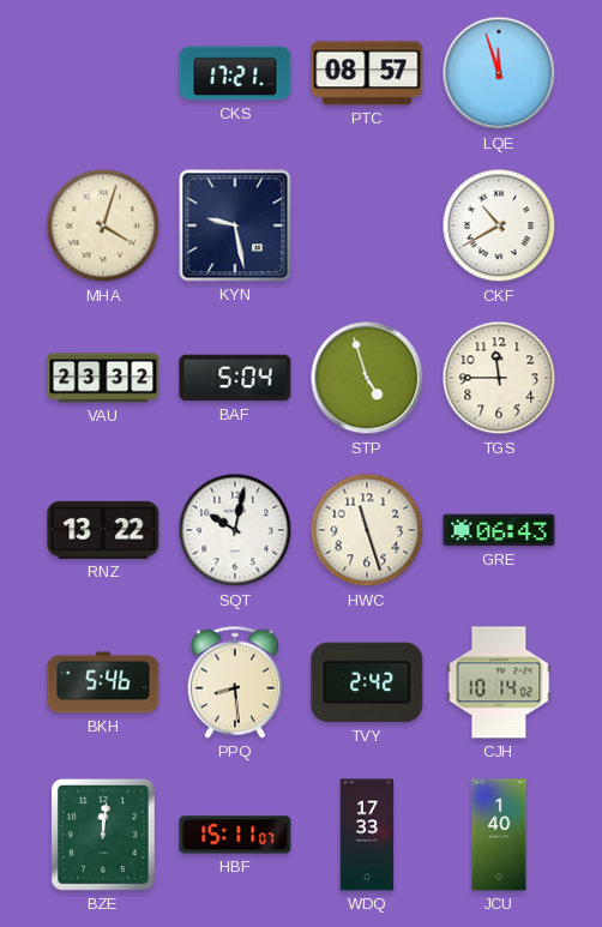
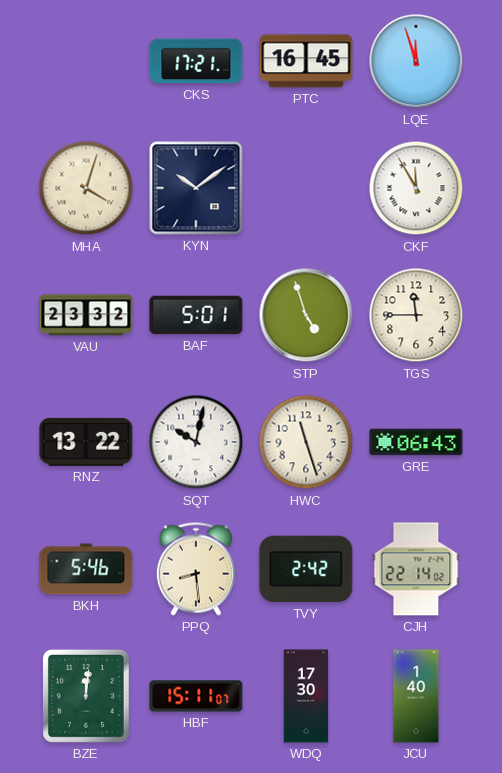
PTC: 08:57 -> 16:45 (306, 61)
KYN: 9:28 -> 10:09 (196, 188)
CKF: 10:40 -> 11:55 (416, 188)
BAF: 5:04 -> 5:01 (196, 315)
CJH: 10:14 -> 22:14 (416, 569)
WDQ: 17:33 -> 17:30 (306, 696)
